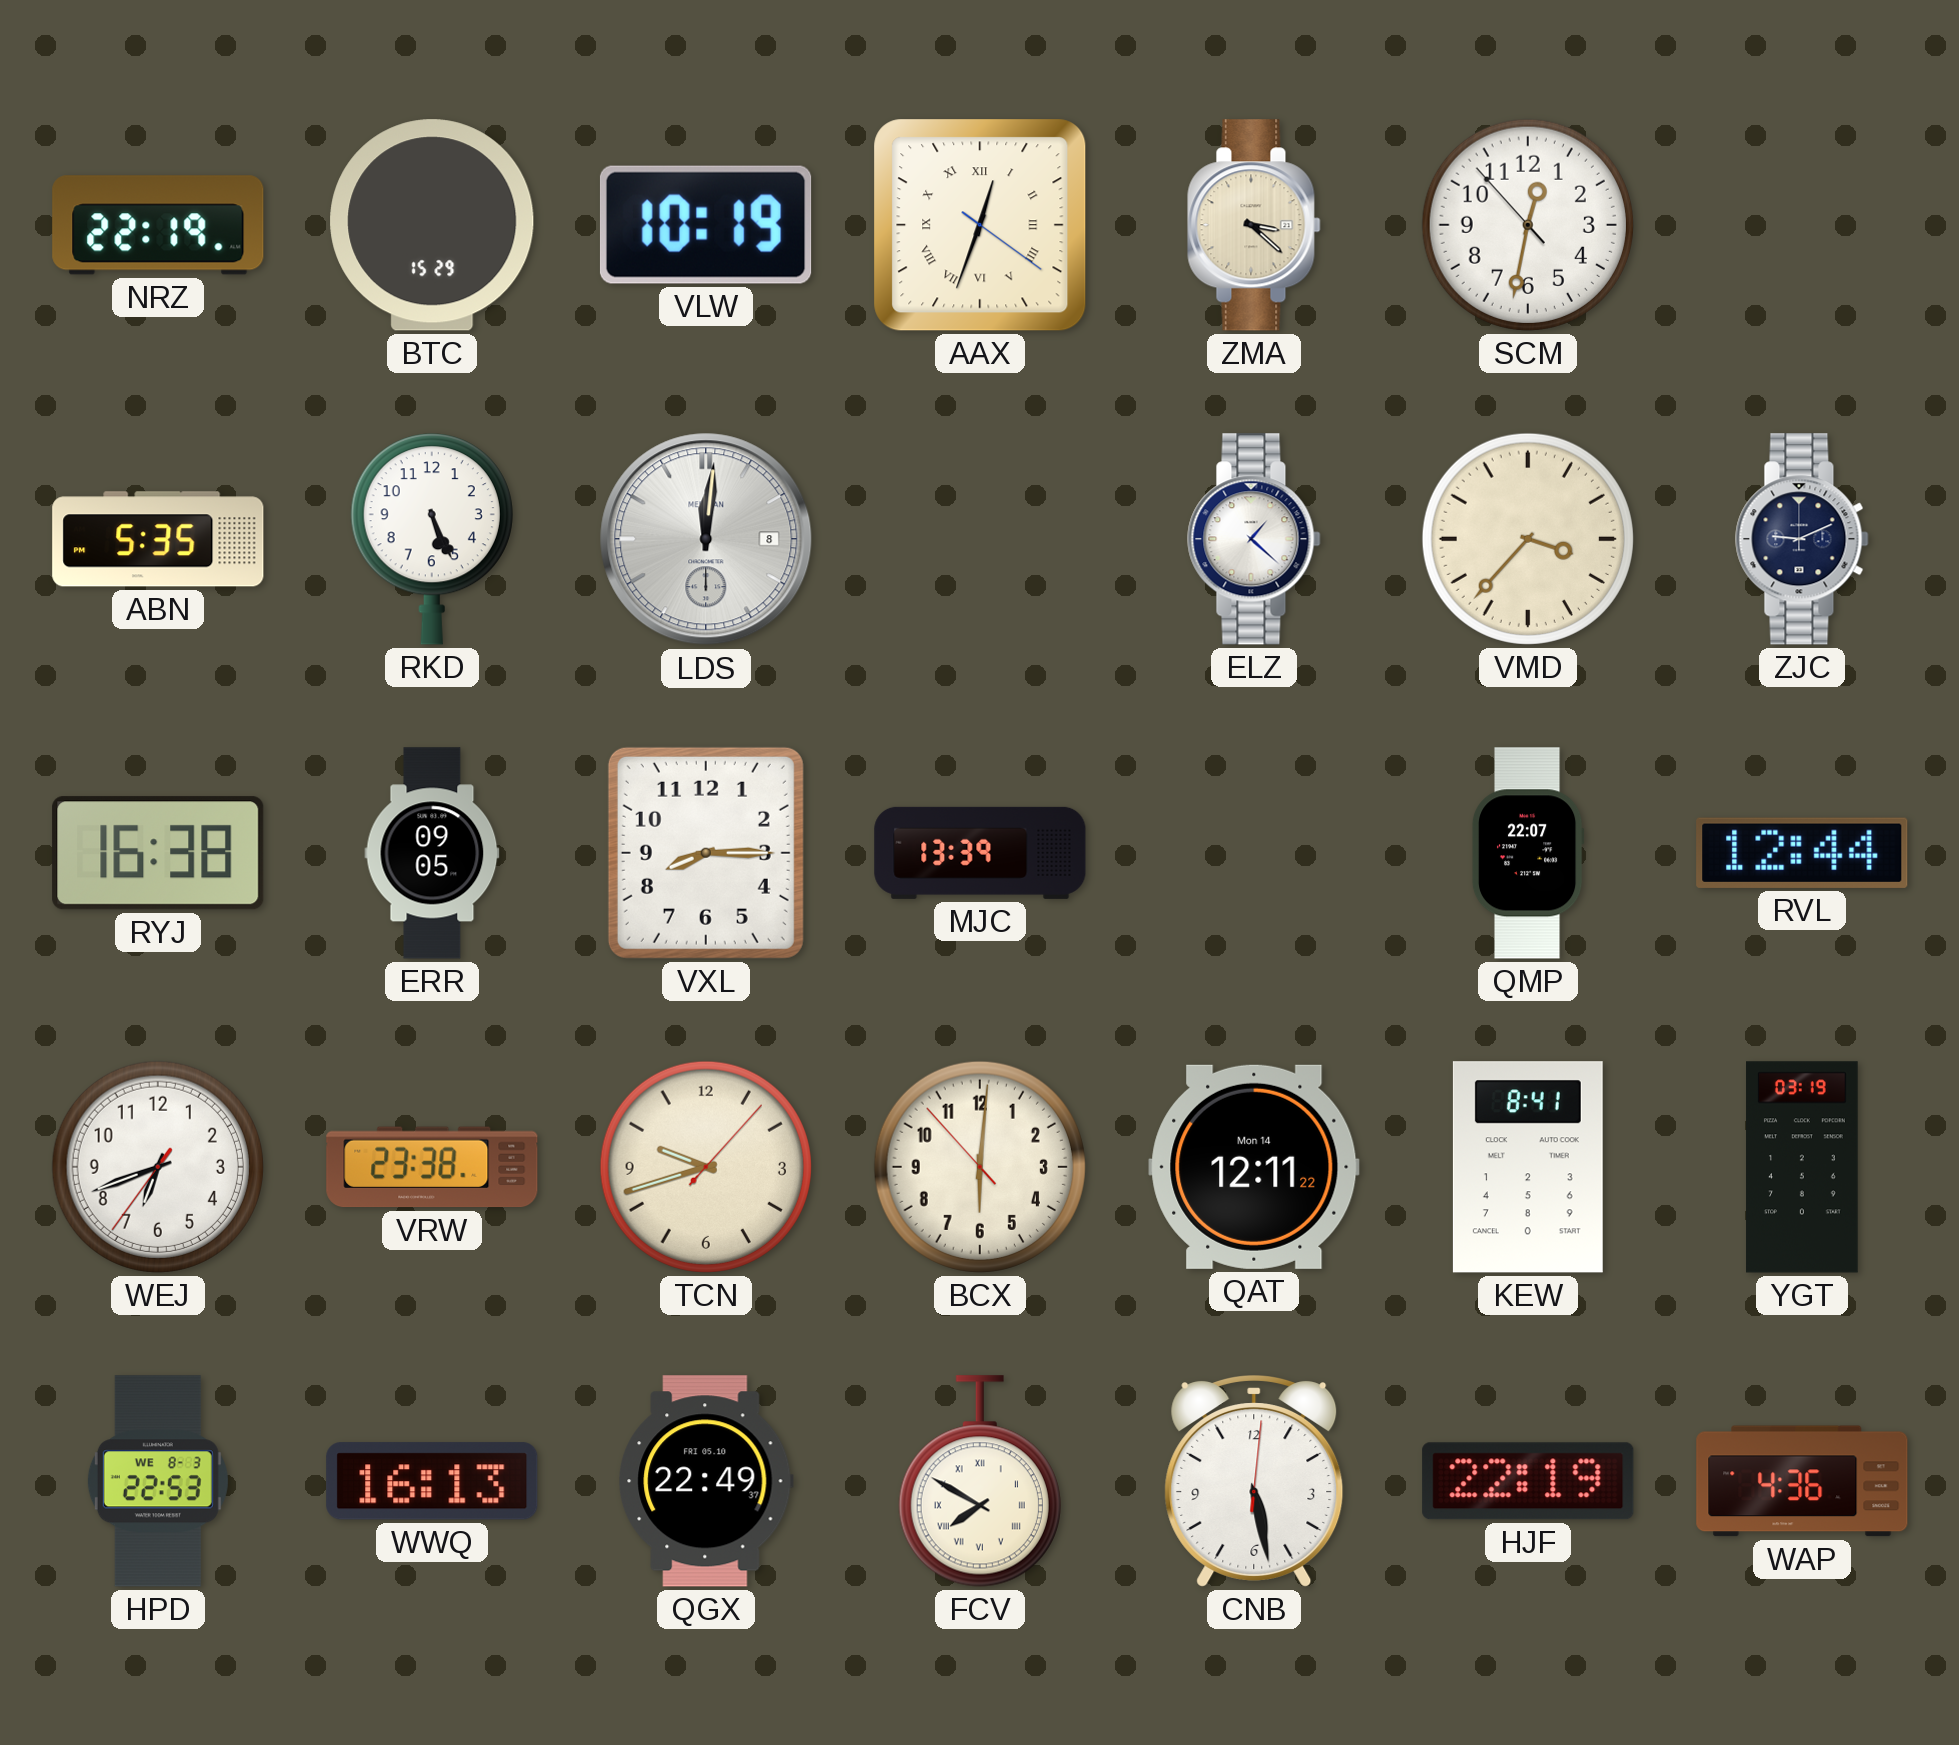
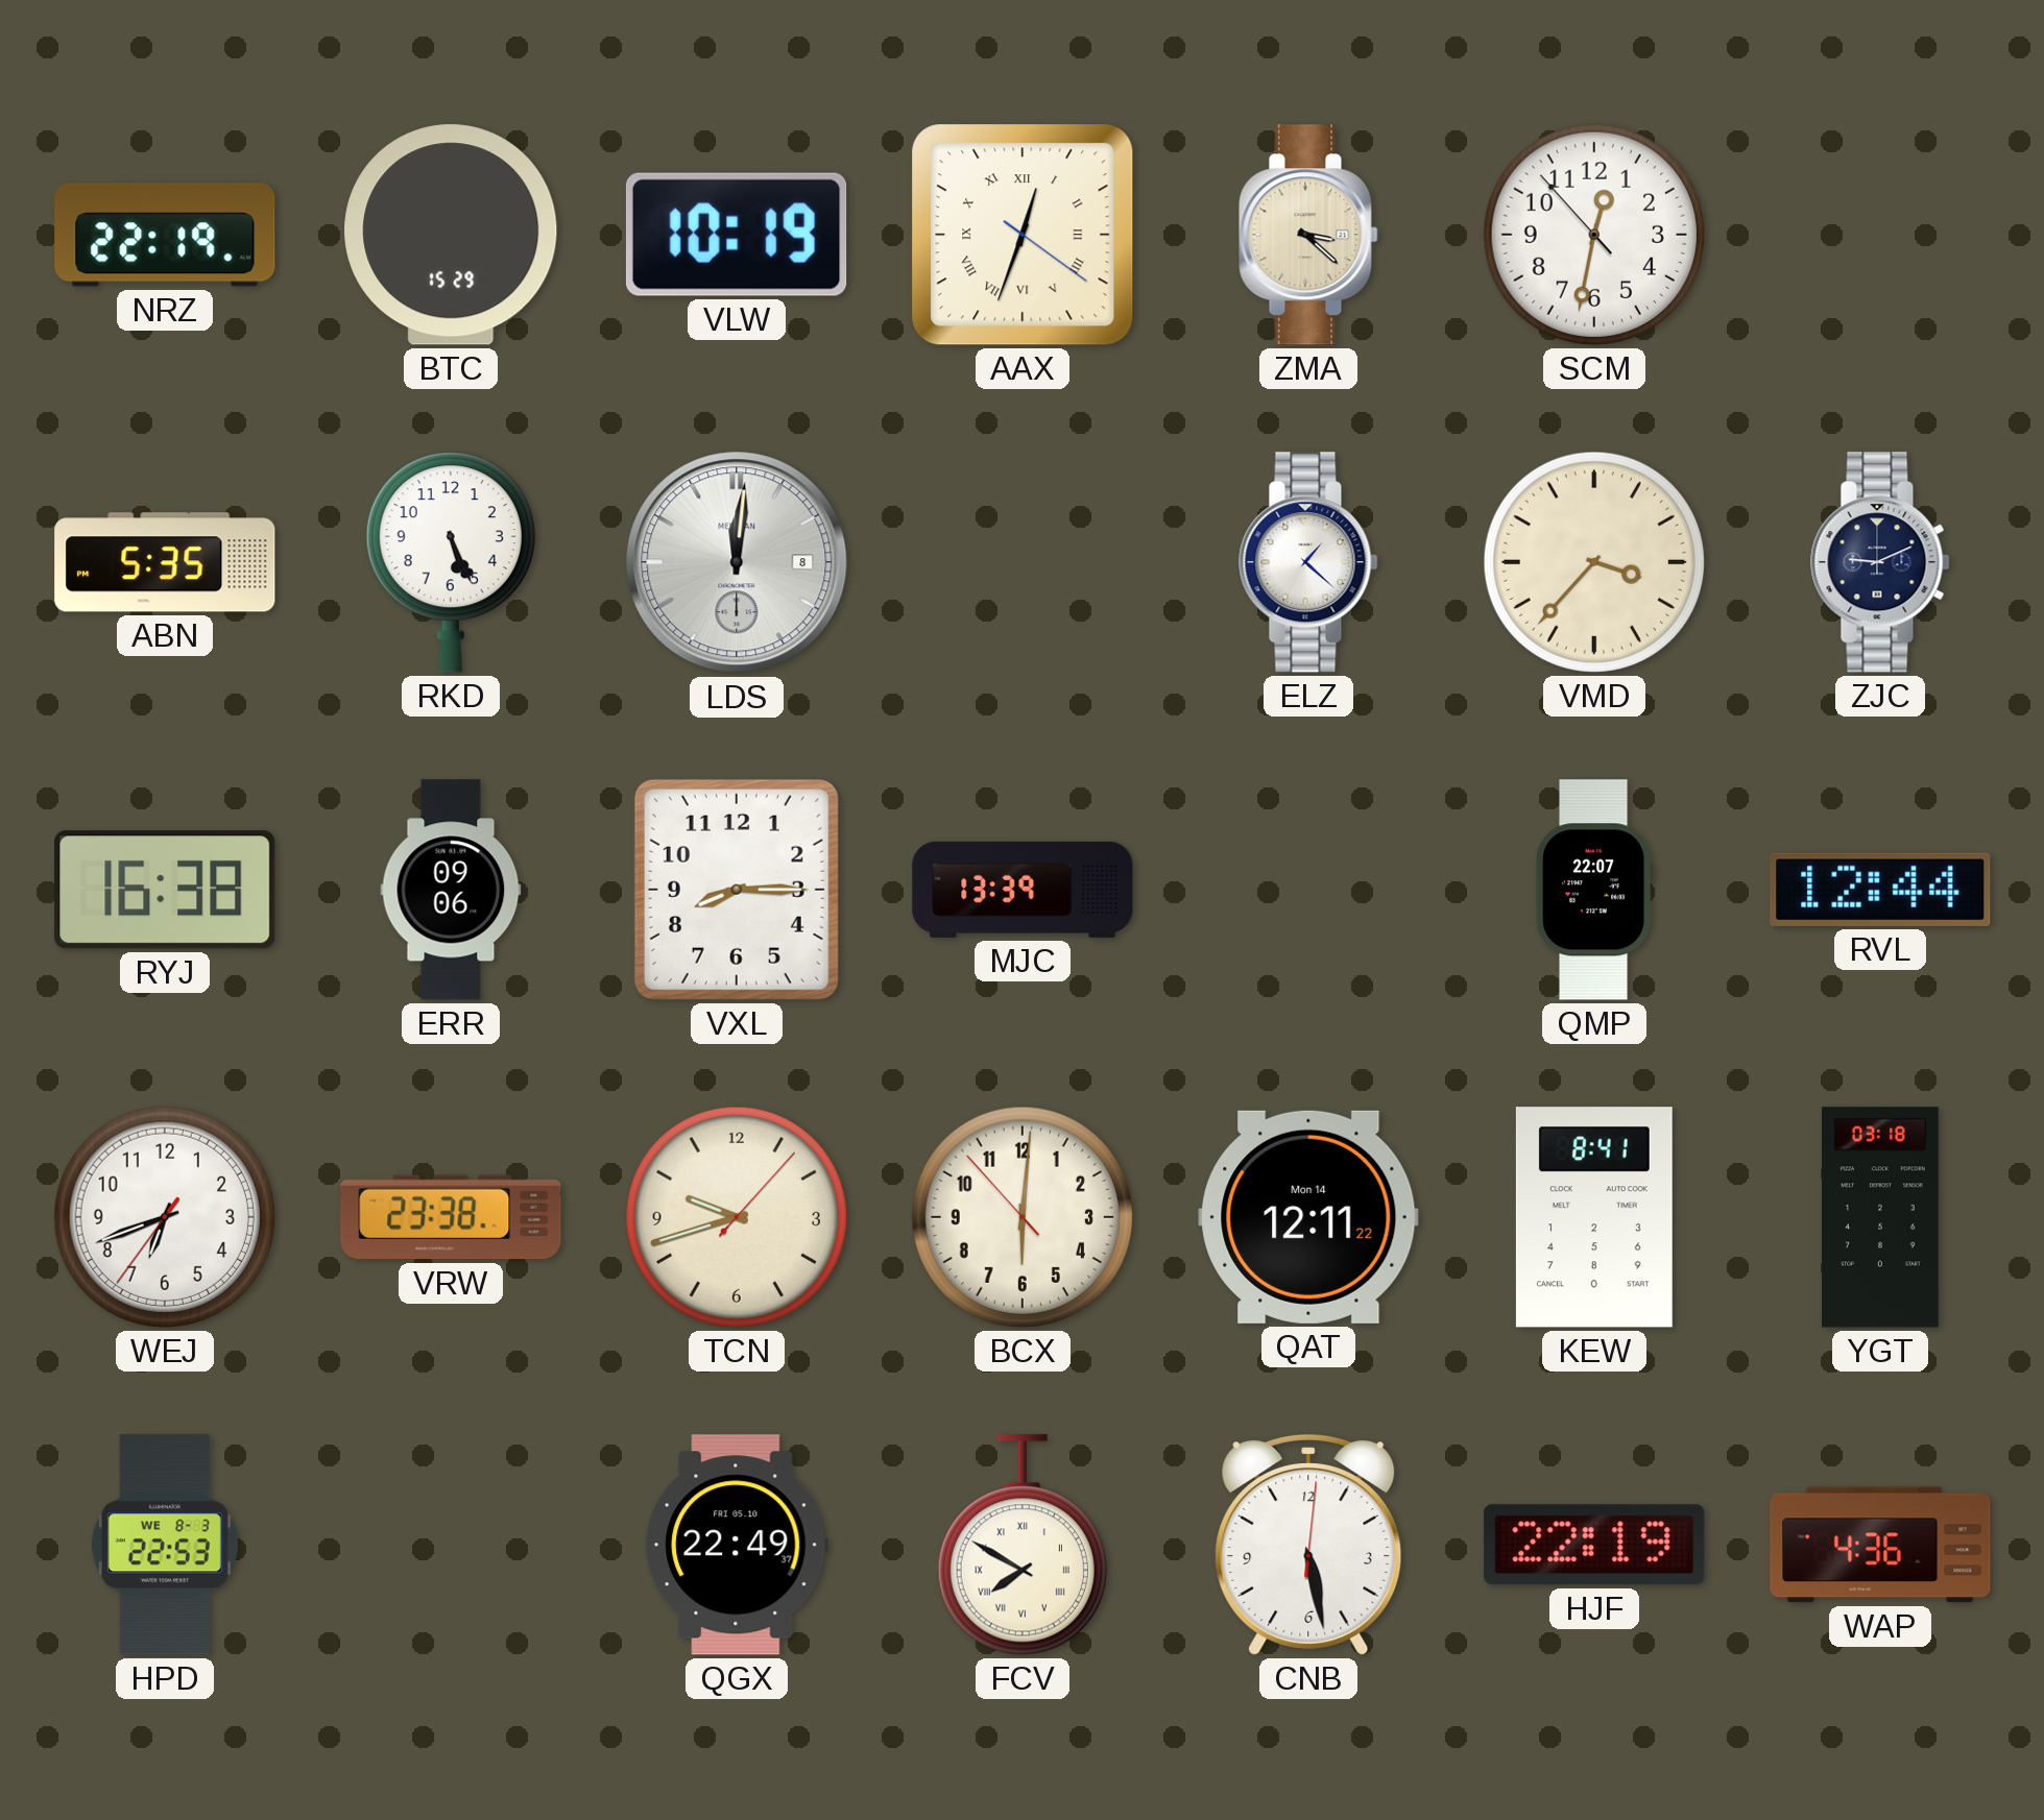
ERR: 09:05 -> 09:06 (451, 890)
YGT: 03:19 -> 03:18 (1880, 1217)
WWQ: 16:13 -> none (432, 1481)
